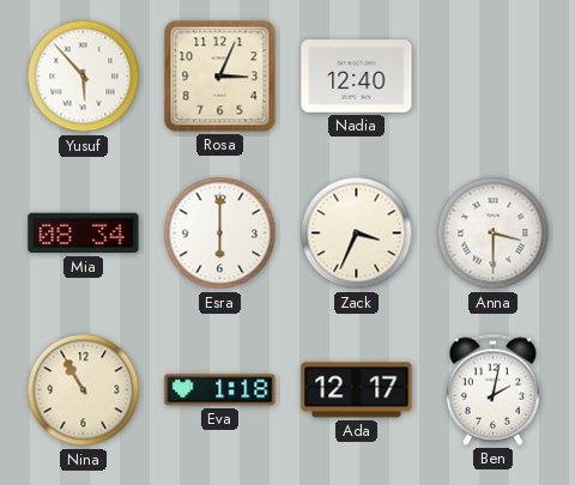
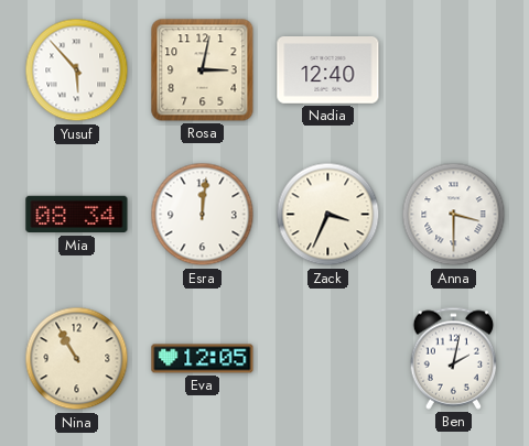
Rosa: 3:04 -> 3:02 (203, 70)
Esra: 6:00 -> 12:01 (203, 215)
Eva: 1:18 -> 12:05 (203, 359)
Ada: 12:17 -> none (357, 390)
